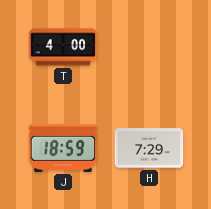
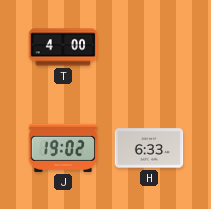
J: 18:59 -> 19:02 (63, 148)
H: 7:29 -> 6:33 (149, 148)
